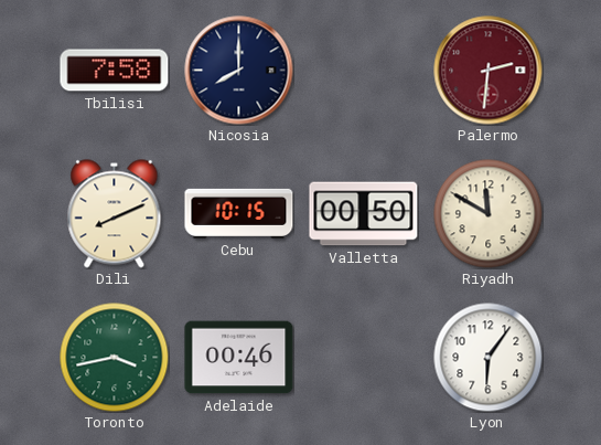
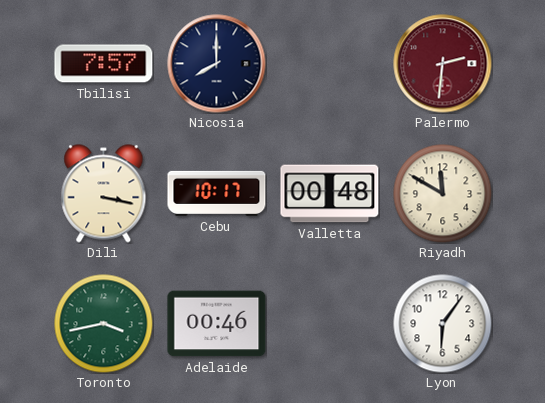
Tbilisi: 7:58 -> 7:57 (104, 64)
Dili: 8:11 -> 3:17 (104, 194)
Cebu: 10:15 -> 10:17 (217, 193)
Valletta: 00:50 -> 00:48 (330, 194)
